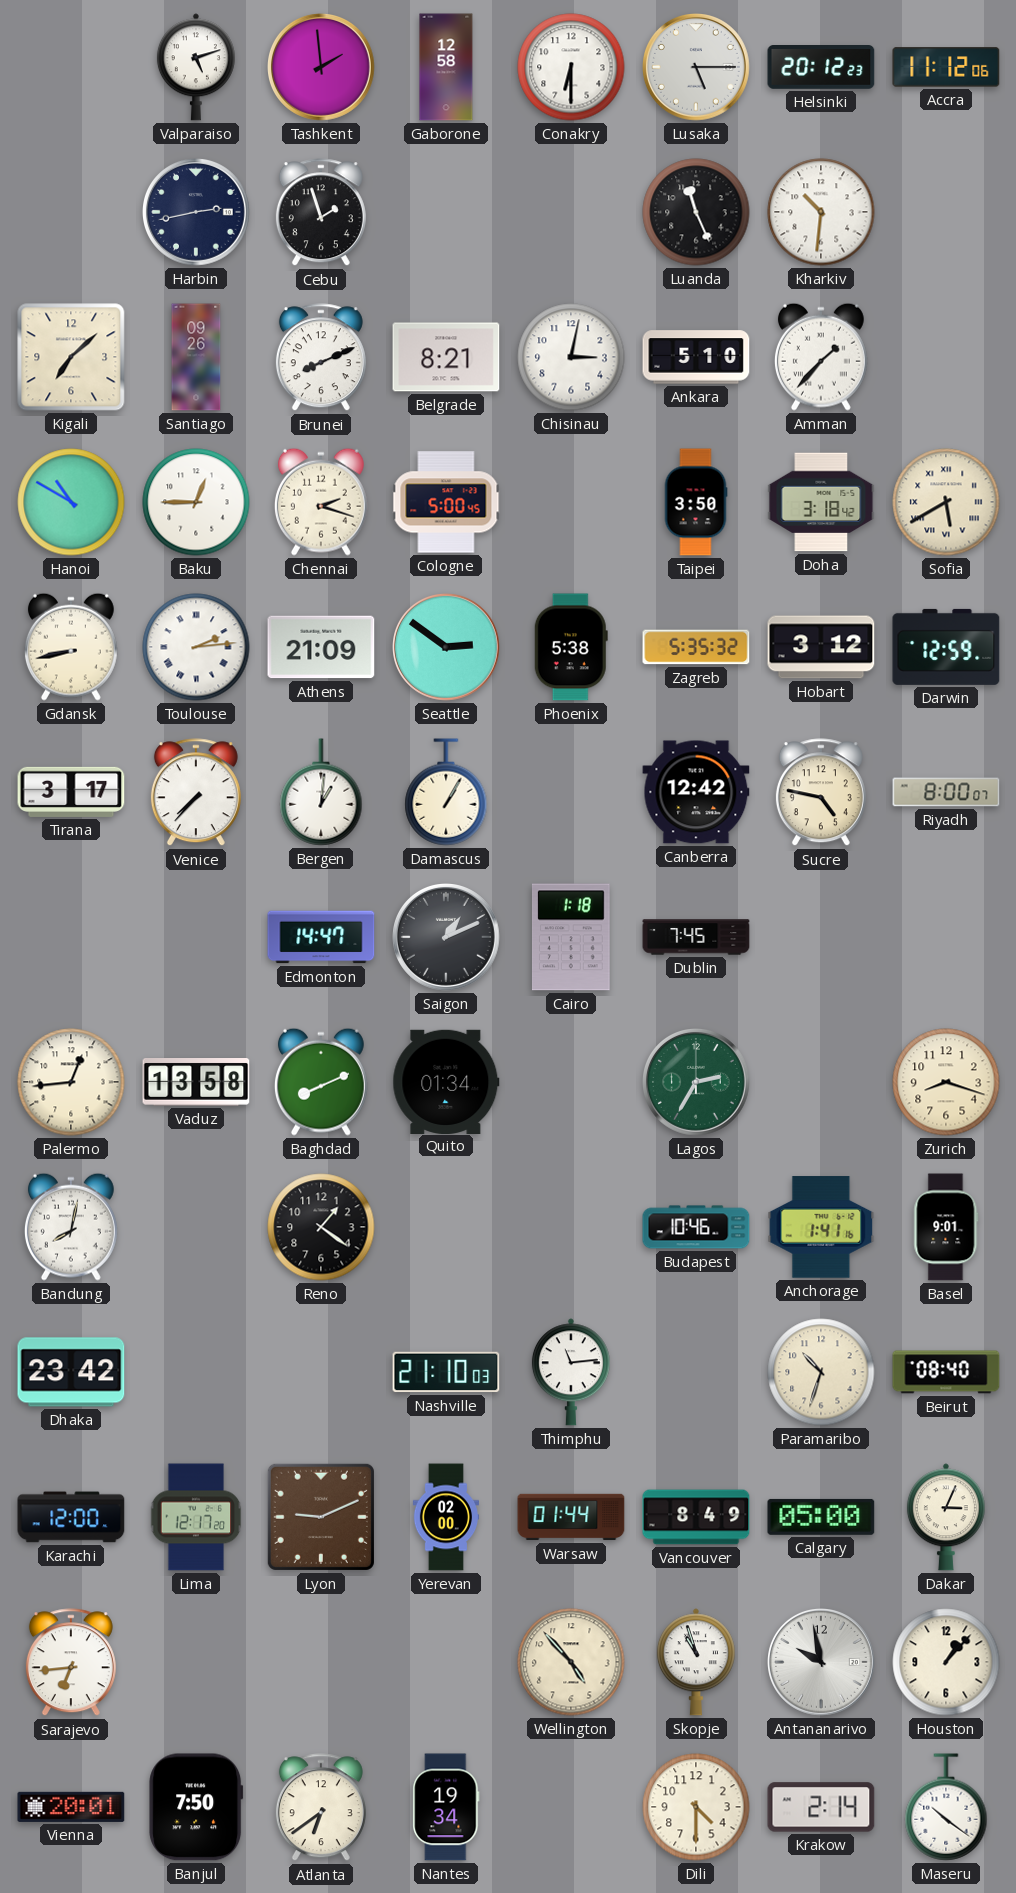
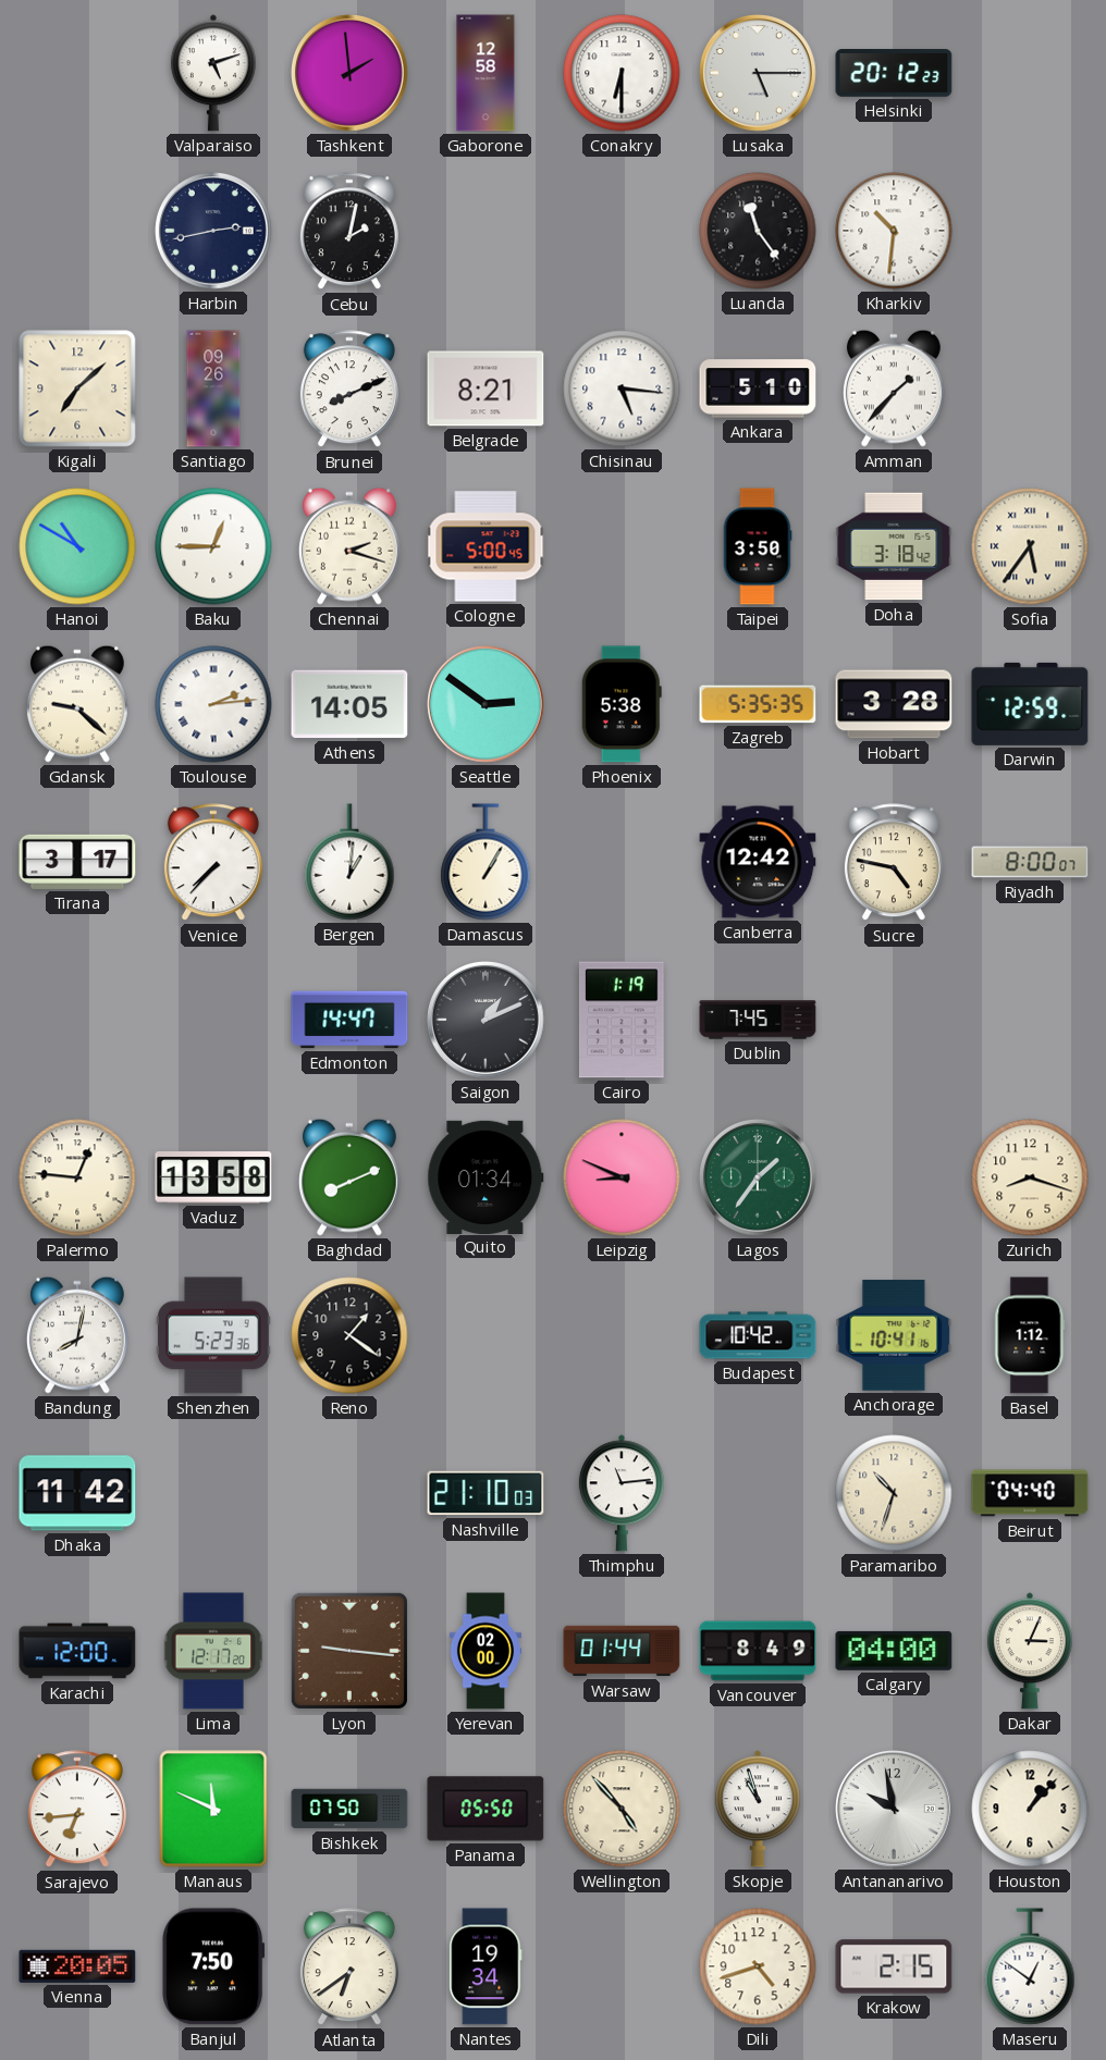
Accra: 11:12 -> none (946, 67)
Cebu: 1:57 -> 2:02 (349, 232)
Luanda: 11:26 -> 11:24 (758, 231)
Chisinau: 3:02 -> 5:16 (622, 388)
Sofia: 5:40 -> 5:36 (1030, 546)
Gdansk: 8:43 -> 9:22 (77, 704)
Athens: 21:09 -> 14:05 (349, 704)
Zagreb: 5:35:32 -> 5:35:35 (758, 704)
Hobart: 3:12 -> 3:28 (894, 704)
Cairo: 1:18 -> 1:19 (622, 1020)
Palermo: 12:44 -> 12:46 (77, 1177)
Leipzig: none -> 8:49 (622, 1177)
Lagos: 2:35 -> 1:36 (759, 1179)
Shenzhen: none -> 5:23 (214, 1335)
Budapest: 10:46 -> 10:42 (758, 1335)
Anchorage: 1:41 -> 10:41 (894, 1335)
Basel: 9:01 -> 1:12 (1030, 1335)
Dhaka: 23:42 -> 11:42 (77, 1493)
Beirut: 08:40 -> 04:40 (1030, 1493)
Lyon: 9:11 -> 9:16 (349, 1651)
Calgary: 05:00 -> 04:00 (894, 1651)
Manaus: none -> 11:49 (213, 1809)
Bishkek: none -> 07:50 (349, 1809)
Panama: none -> 05:50 (486, 1809)
Vienna: 20:01 -> 20:05 (77, 1966)
Dili: 4:30 -> 4:42 (758, 1966)
Krakow: 2:14 -> 2:15 (894, 1966)
Maseru: 10:21 -> 12:51 (1030, 1966)
